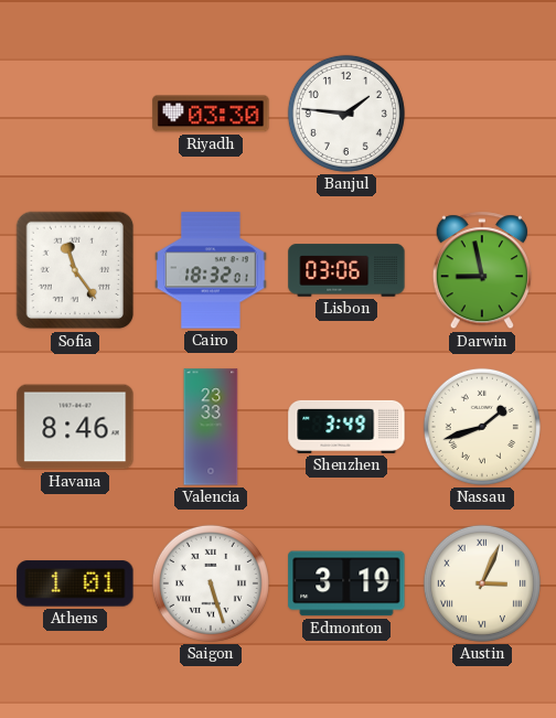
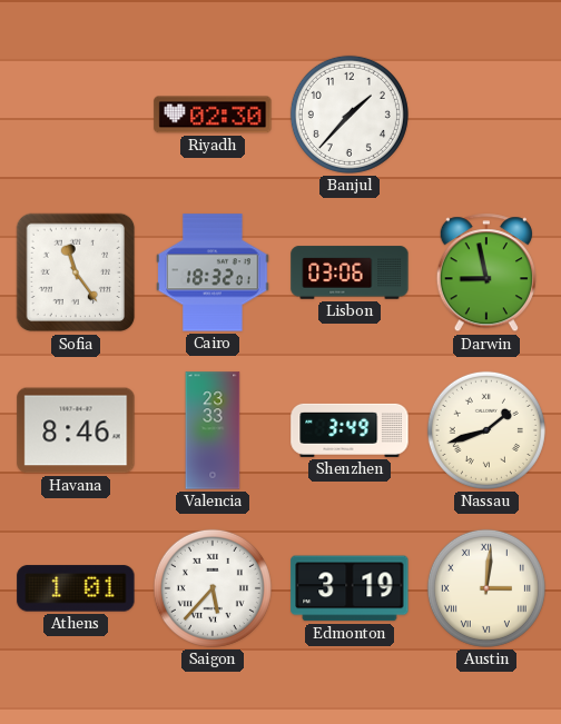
Riyadh: 03:30 -> 02:30 (213, 115)
Banjul: 1:46 -> 1:37 (350, 115)
Saigon: 5:27 -> 5:37 (213, 588)
Austin: 3:04 -> 3:01 (486, 588)
